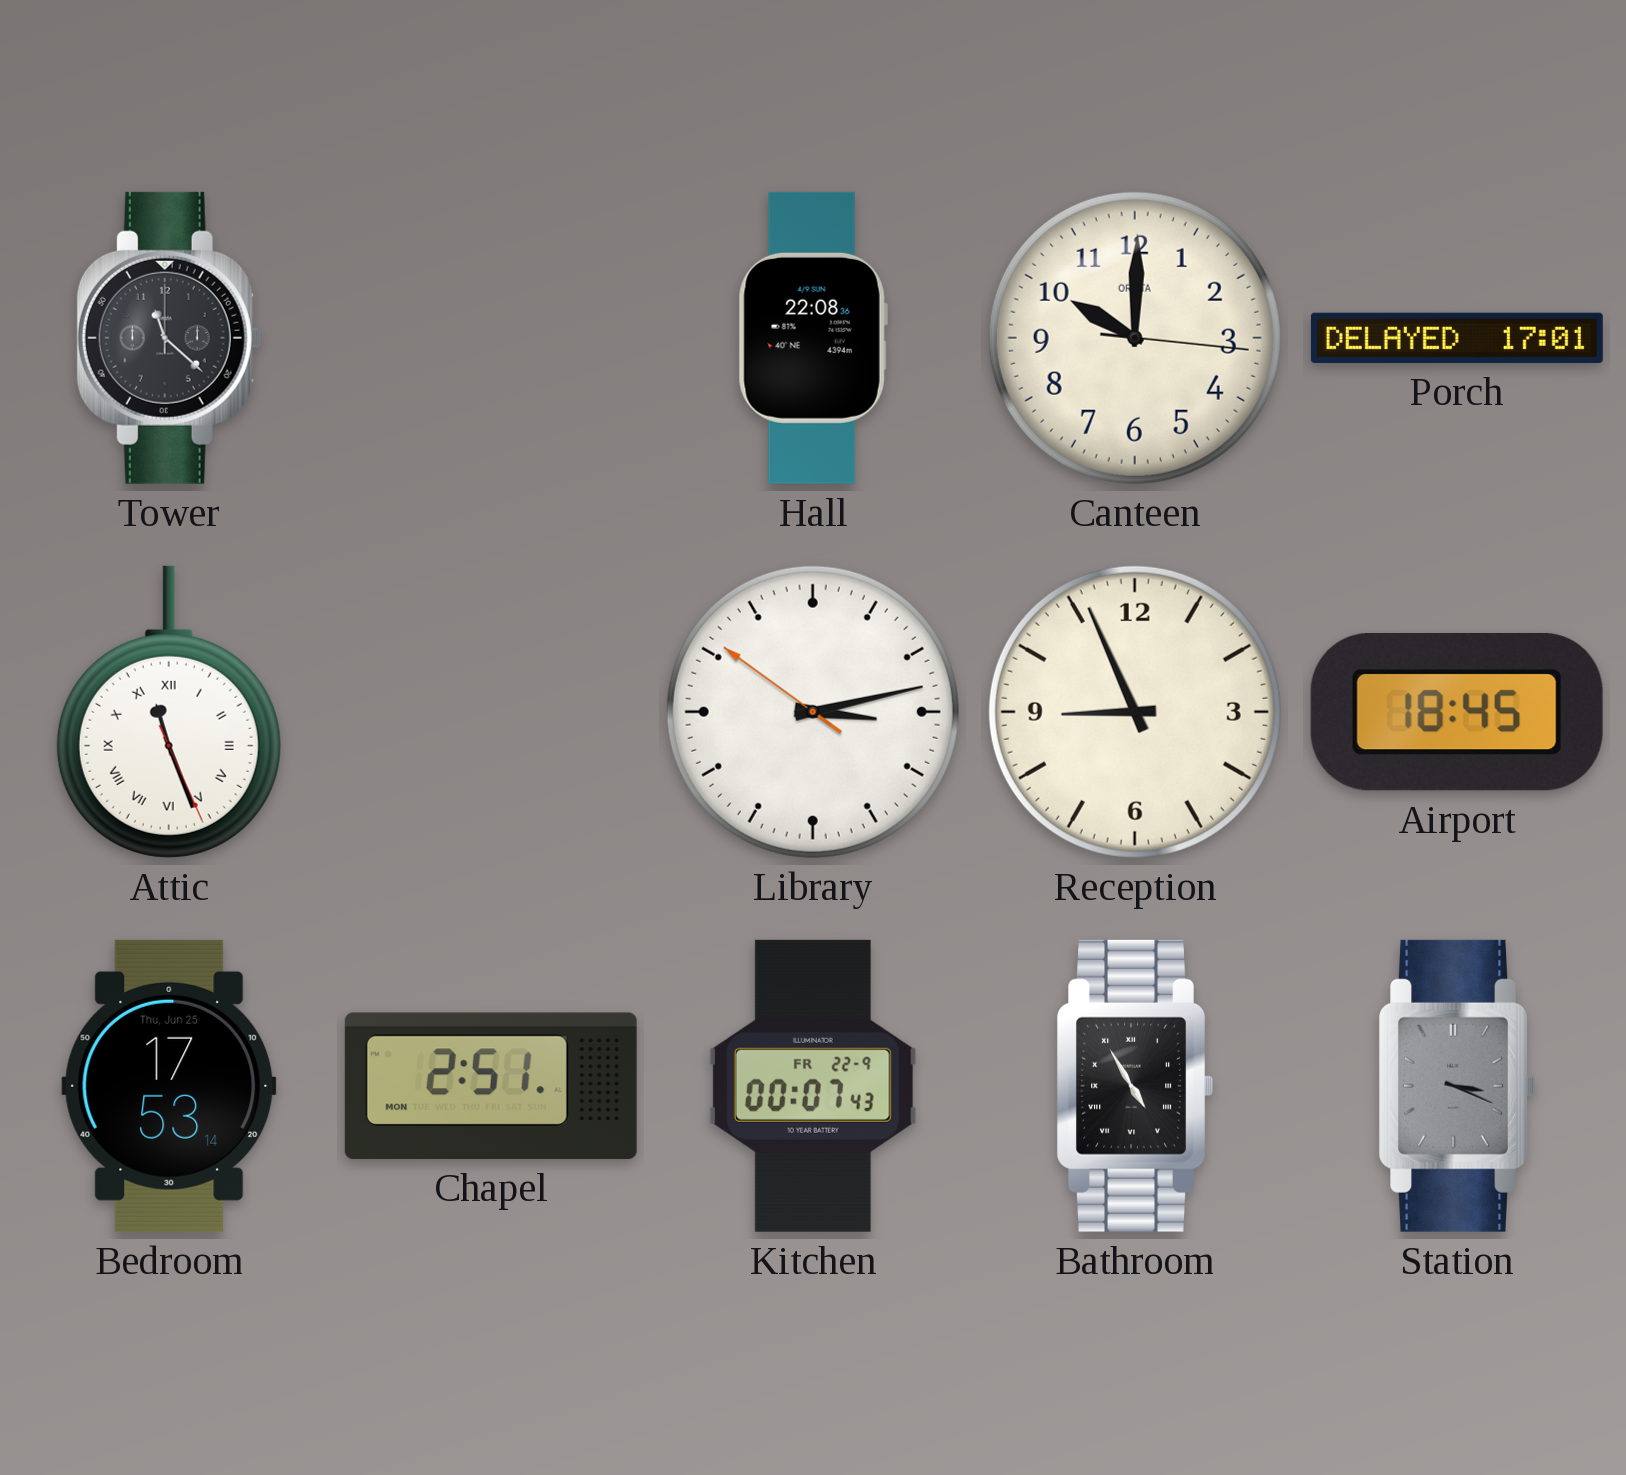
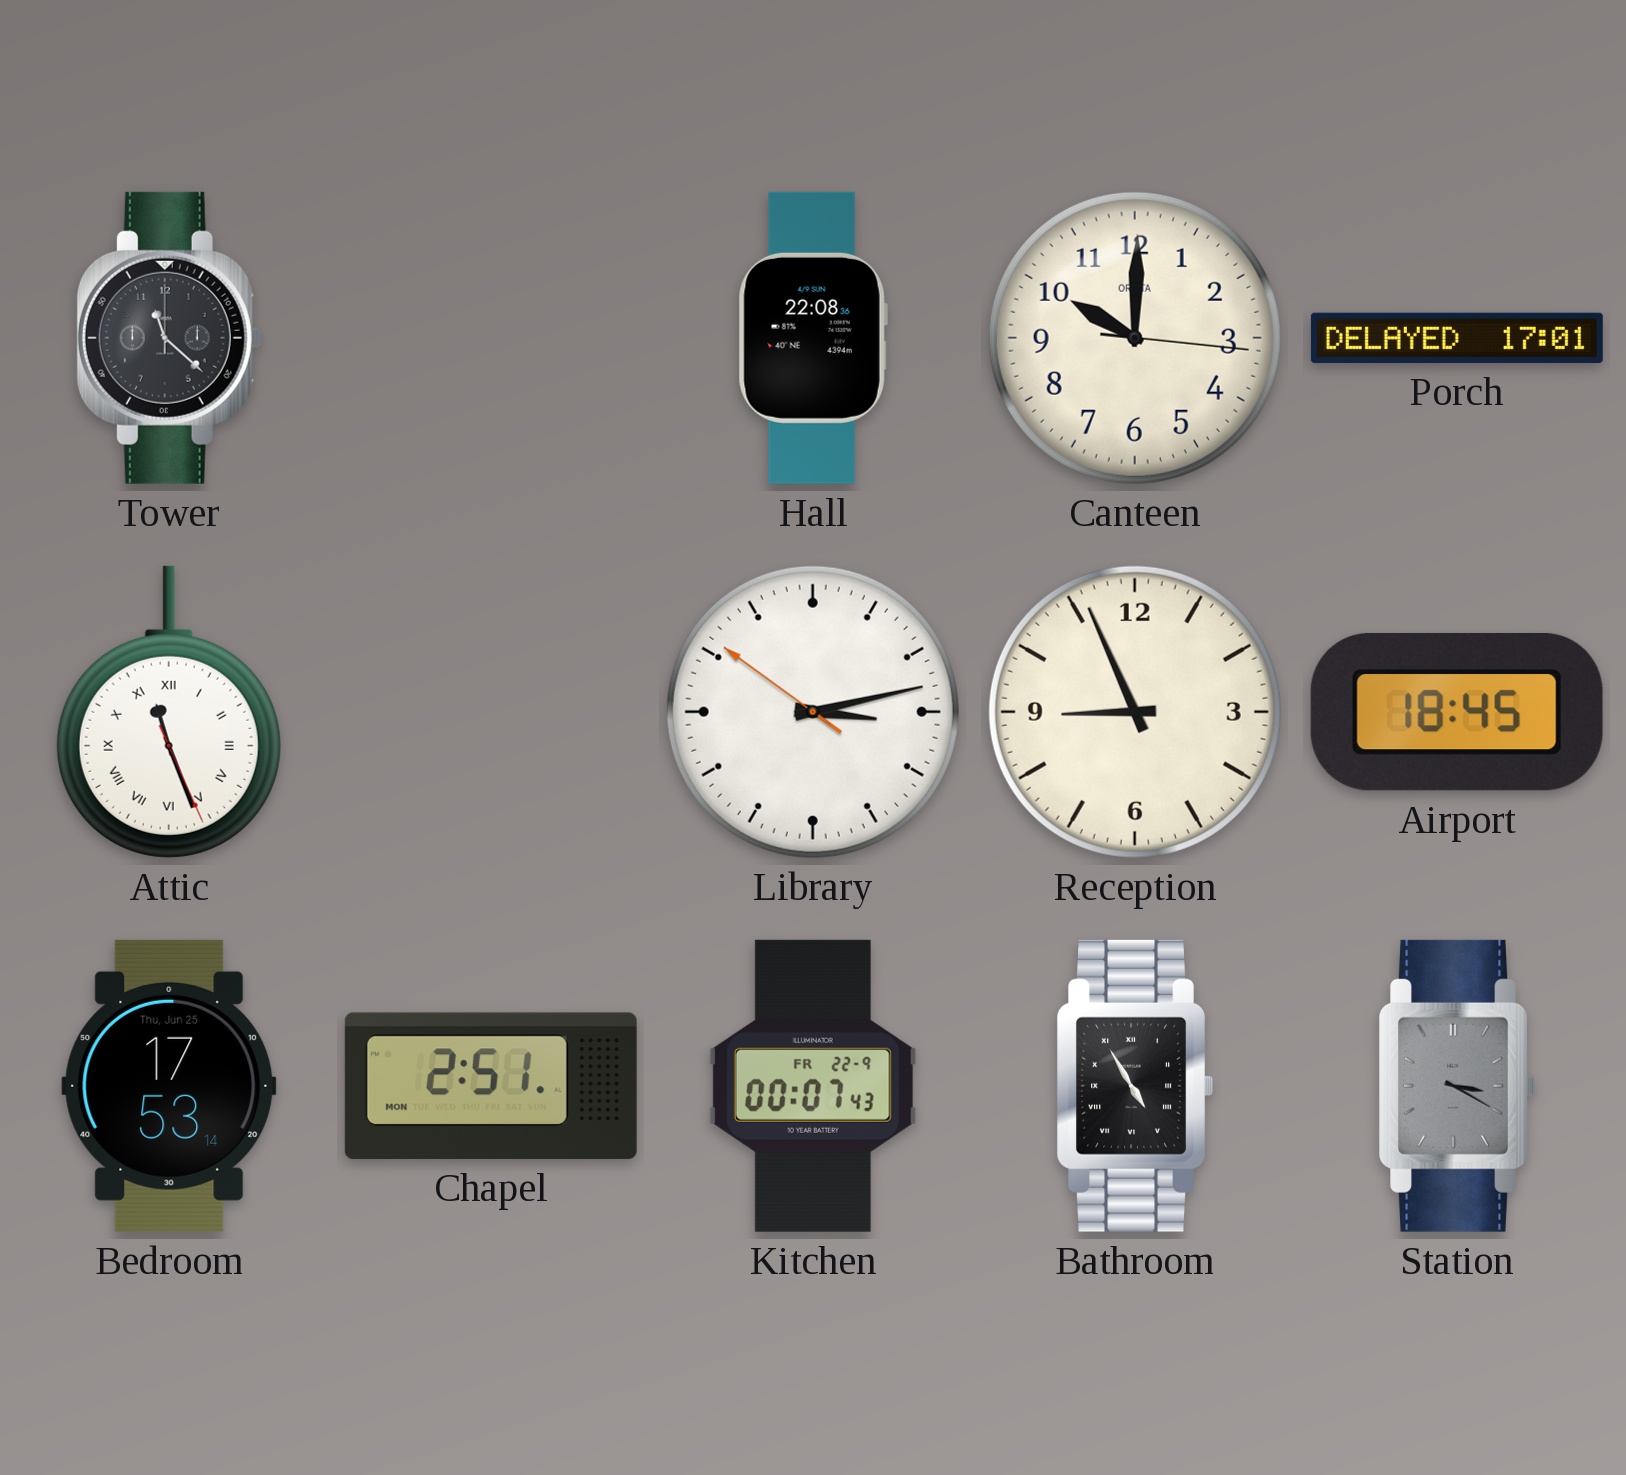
Station: 3:19 -> 3:20 (1457, 1086)
